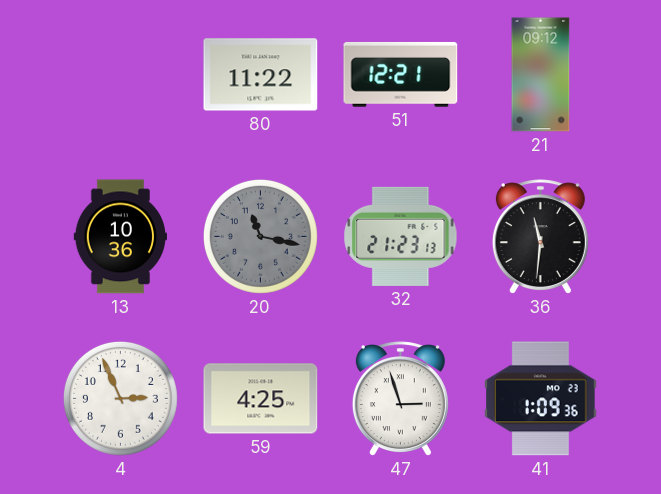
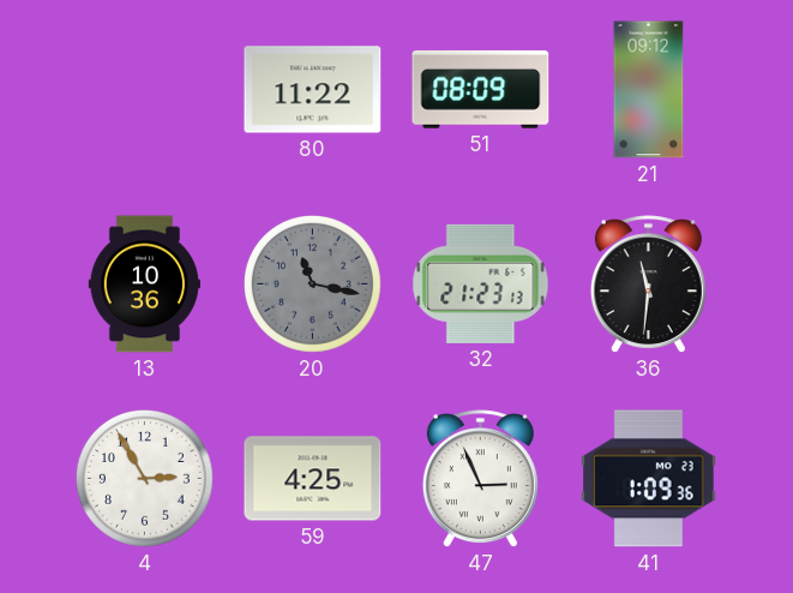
51: 12:21 -> 08:09 (481, 89)
4: 2:56 -> 2:55 (144, 478)
47: 2:57 -> 2:56 (480, 479)
